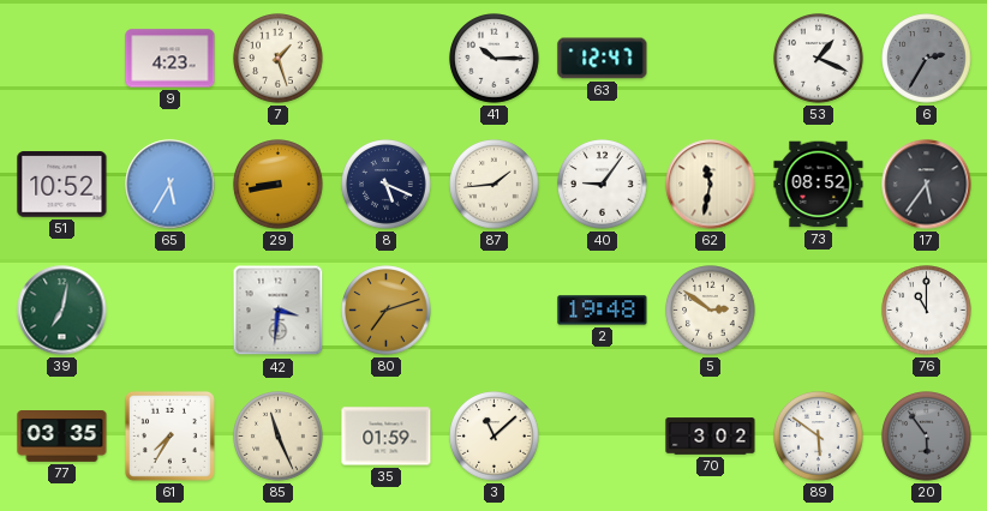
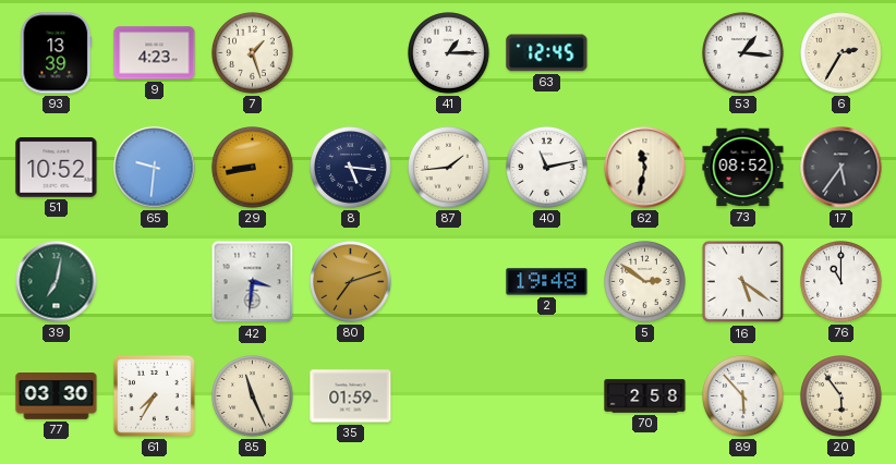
93: none -> 13:39 (57, 53)
41: 10:15 -> 1:15 (449, 53)
63: 12:47 -> 12:45 (547, 53)
53: 1:19 -> 1:16 (743, 53)
6 dial: grey -> cream (841, 53)
65: 5:35 -> 9:31 (155, 168)
8: 5:19 -> 5:16 (351, 168)
40: 9:06 -> 11:13 (547, 168)
16: none -> 5:21 (743, 282)
77: 03:35 -> 03:30 (57, 396)
3: 11:08 -> none (495, 437)
70: 3:02 -> 2:58 (645, 396)
89: 5:51 -> 5:53 (743, 396)
20 dial: grey -> cream (841, 396)
